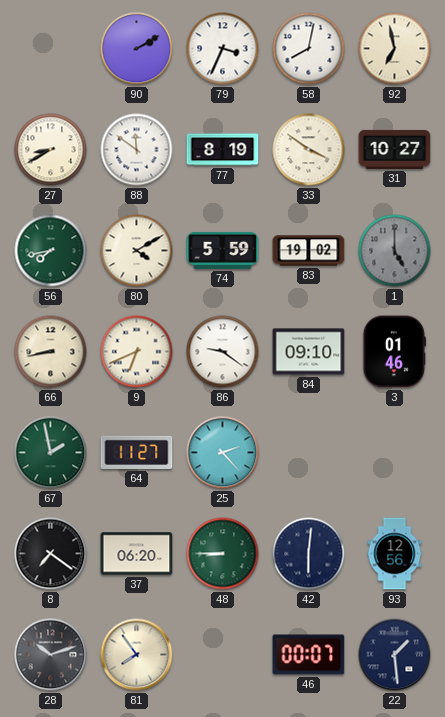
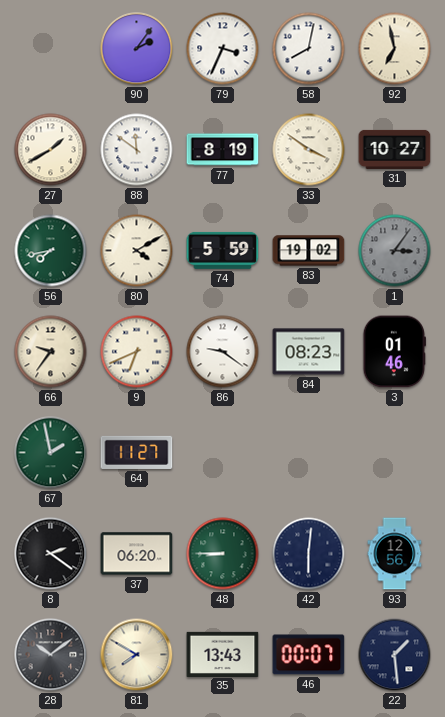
90: 2:10 -> 2:06 (137, 49)
27: 8:40 -> 1:40 (51, 150)
1: 5:00 -> 3:06 (395, 251)
66: 8:43 -> 9:36 (51, 352)
84: 09:10 -> 08:23 (309, 352)
25: 2:23 -> none (223, 453)
8: 7:21 -> 2:21 (51, 554)
28: 10:12 -> 10:09 (51, 655)
81: 7:54 -> 7:50 (137, 655)
35: none -> 13:43 (223, 654)
